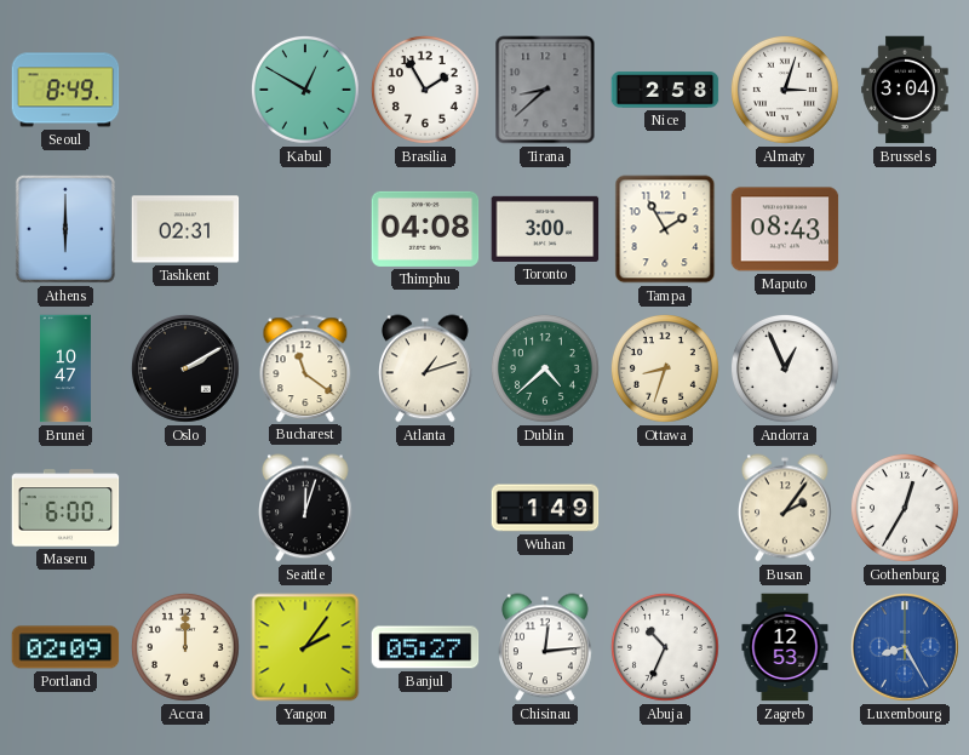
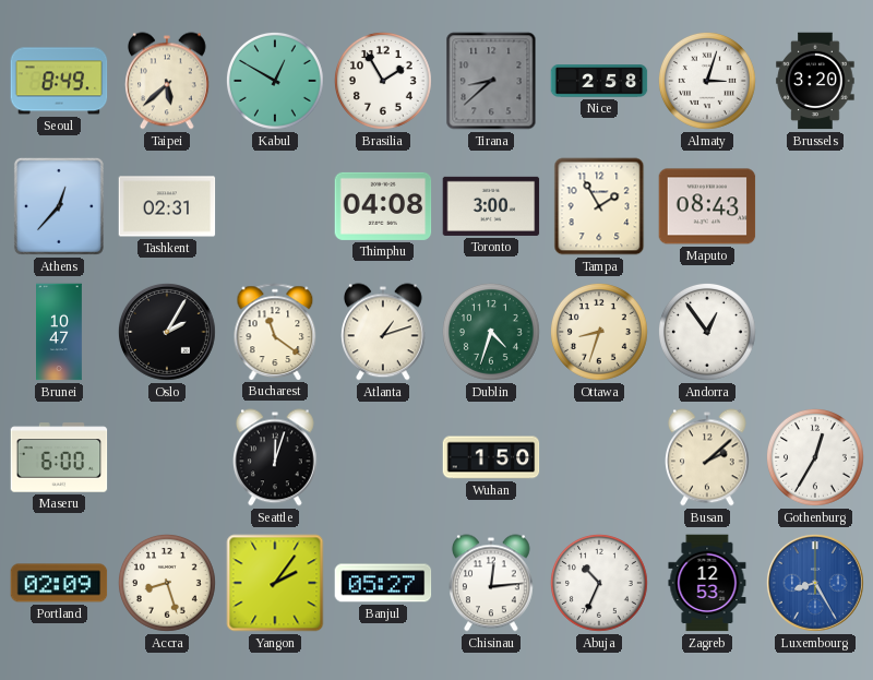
Taipei: none -> 5:38 (168, 81)
Brussels: 3:04 -> 3:20 (815, 81)
Athens: 6:00 -> 12:37 (59, 206)
Oslo: 2:10 -> 2:05 (167, 332)
Dublin: 4:38 -> 4:33 (491, 332)
Andorra: 12:56 -> 12:54 (707, 332)
Wuhan: 1:49 -> 1:50 (491, 457)
Busan: 2:06 -> 2:08 (708, 457)
Accra: 12:00 -> 8:27 (167, 583)
